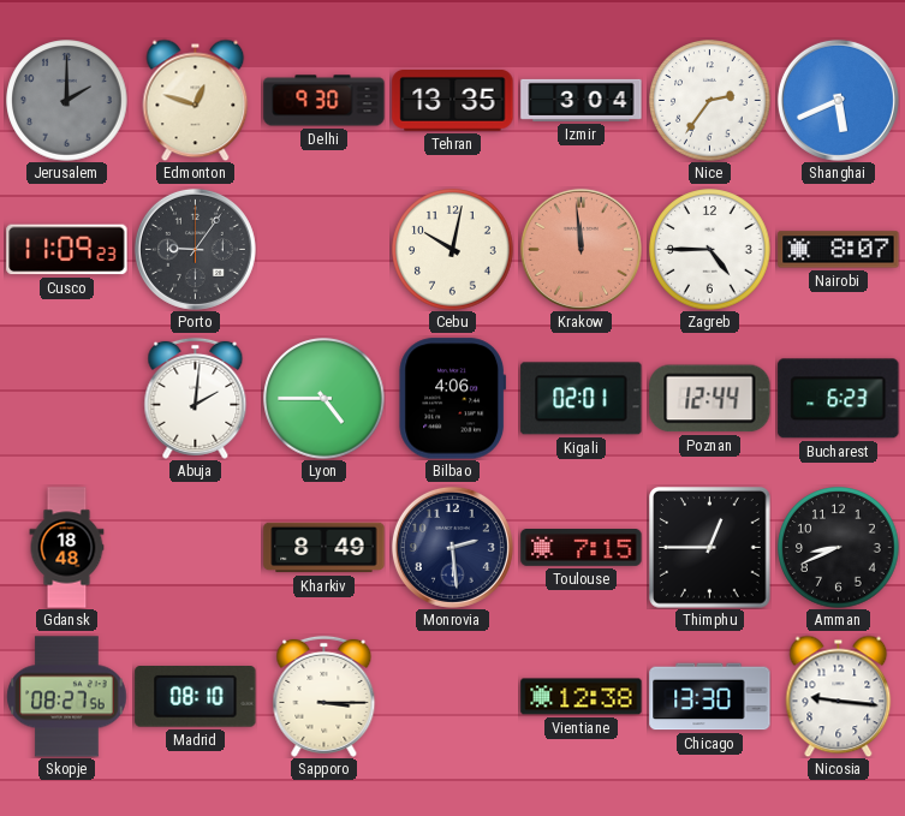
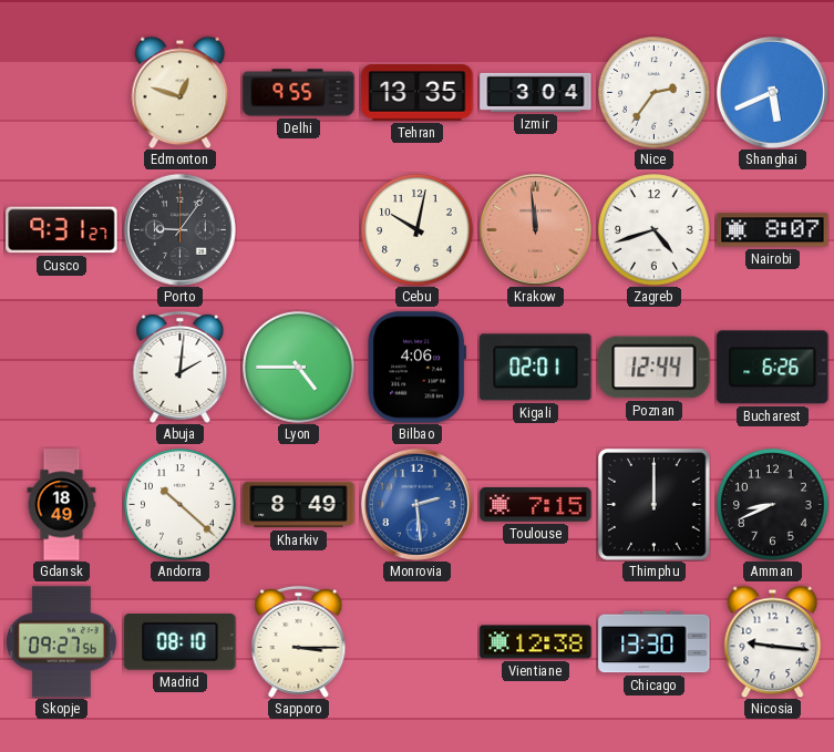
Jerusalem: 2:00 -> none (67, 101)
Delhi: 9:30 -> 9:55 (299, 93)
Cusco: 11:09 -> 9:31 (62, 230)
Zagreb: 4:45 -> 4:42 (655, 230)
Bucharest: 6:23 -> 6:26 (773, 368)
Gdansk: 18:48 -> 18:49 (62, 505)
Andorra: none -> 10:22 (181, 505)
Monrovia dial: navy -> blue (416, 504)
Thimphu: 12:45 -> 12:00 (655, 505)
Skopje: 08:27 -> 09:27 (62, 642)
